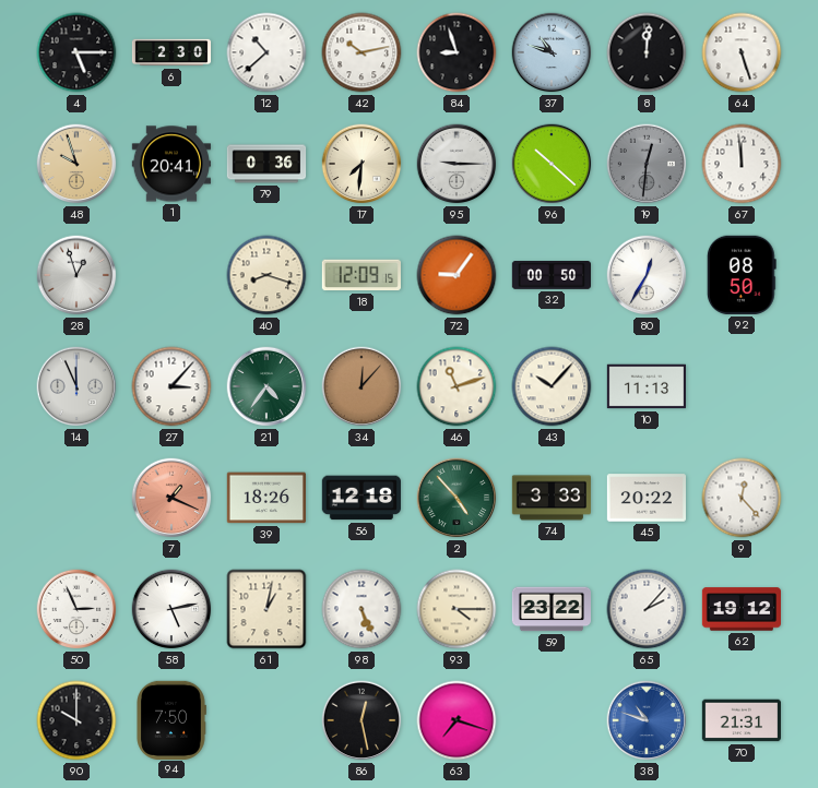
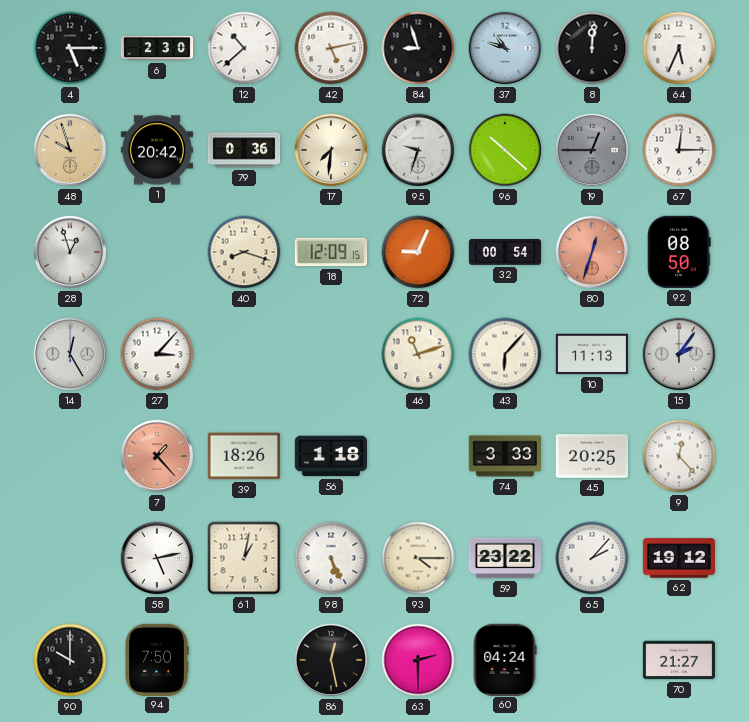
42: 10:13 -> 5:13 (331, 48)
64: 5:27 -> 5:34 (679, 48)
1: 20:41 -> 20:42 (156, 150)
95: 9:15 -> 9:33 (418, 150)
19: 12:31 -> 12:45 (592, 150)
67: 11:59 -> 12:15 (679, 150)
72: 9:06 -> 9:04 (418, 252)
32: 00:50 -> 00:54 (504, 253)
80: 12:35 -> 12:33 (592, 252)
80 dial: white -> salmon (592, 252)
14: 11:56 -> 12:25 (70, 354)
21: 4:36 -> none (266, 386)
34: 12:07 -> none (361, 386)
43: 10:07 -> 6:07 (505, 354)
15: none -> 2:06 (679, 354)
7: 1:19 -> 1:23 (157, 456)
56: 12:18 -> 1:18 (330, 456)
2: 4:53 -> none (457, 498)
45: 20:22 -> 20:25 (591, 456)
50: 2:56 -> none (76, 609)
63: 7:18 -> 2:30 (418, 660)
60: none -> 04:24 (505, 659)
38: 10:48 -> none (647, 720)
70: 21:31 -> 21:27 (678, 660)
